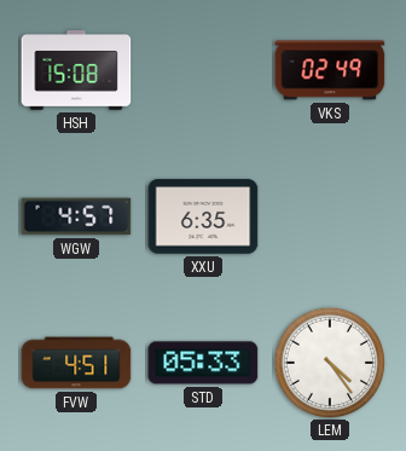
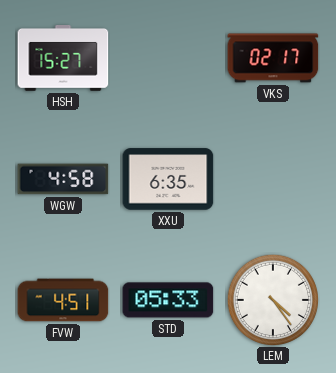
HSH: 15:08 -> 15:27 (63, 59)
VKS: 02:49 -> 02:17 (273, 58)
WGW: 4:57 -> 4:58 (63, 179)
